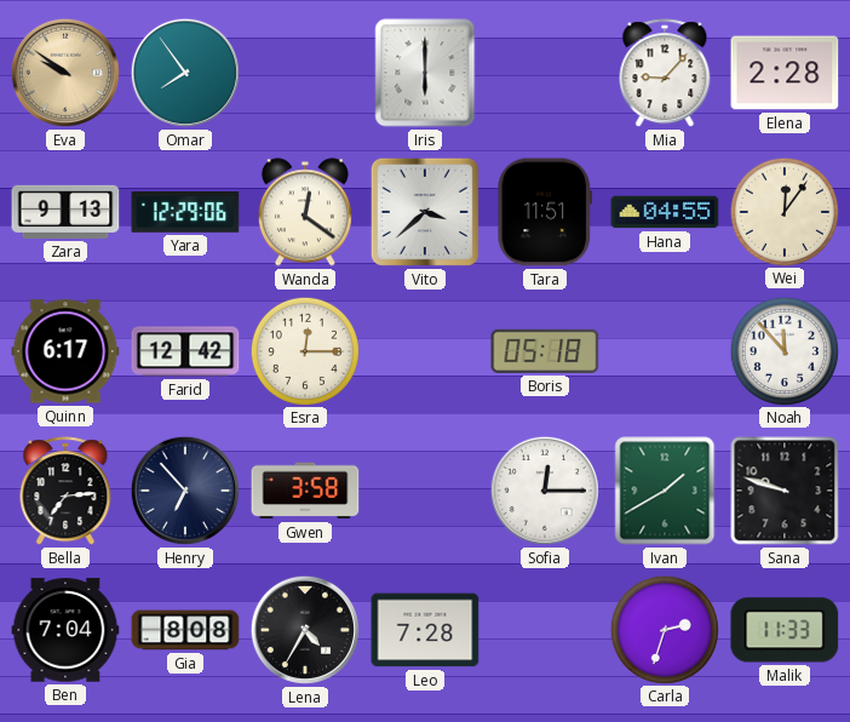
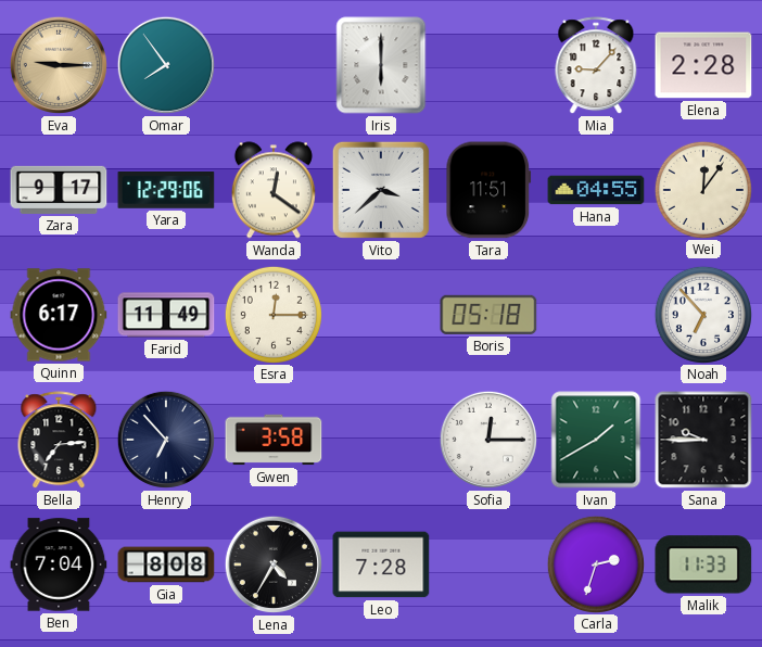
Eva: 9:51 -> 9:15 (59, 65)
Zara: 9:13 -> 9:17 (59, 190)
Farid: 12:42 -> 11:49 (166, 315)
Noah: 11:53 -> 6:53 (702, 314)
Sana: 9:48 -> 9:45 (703, 440)
